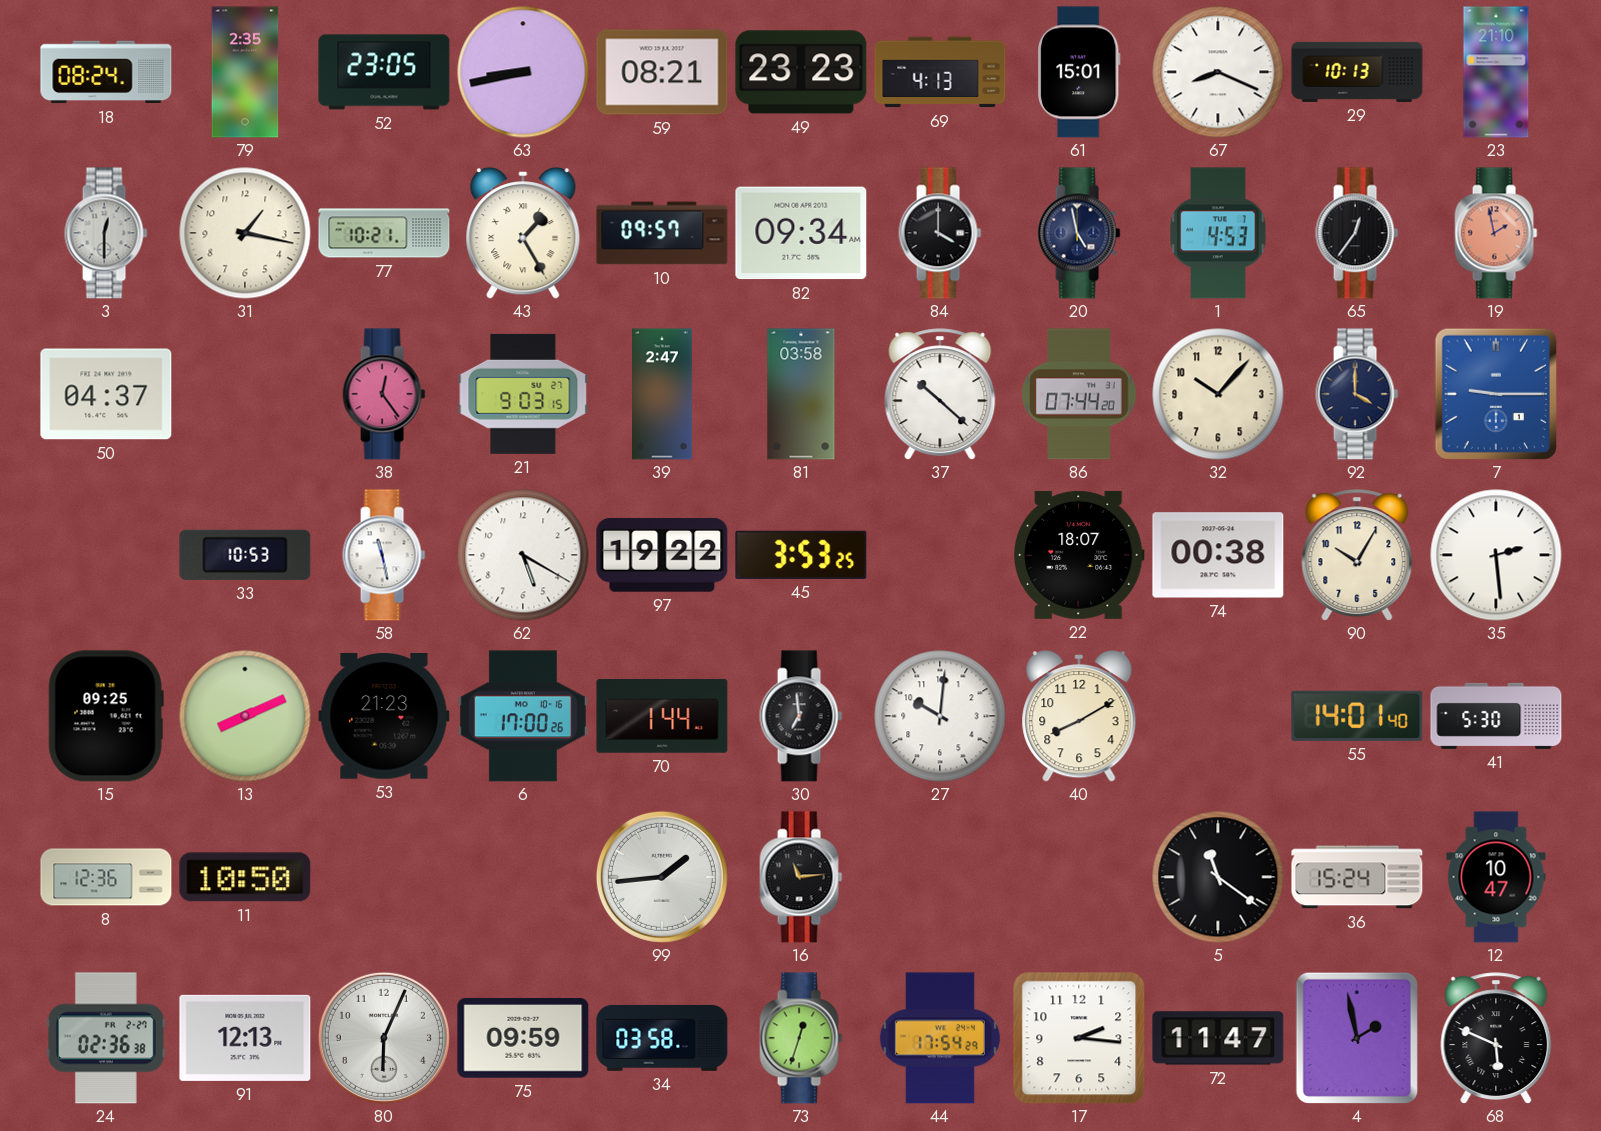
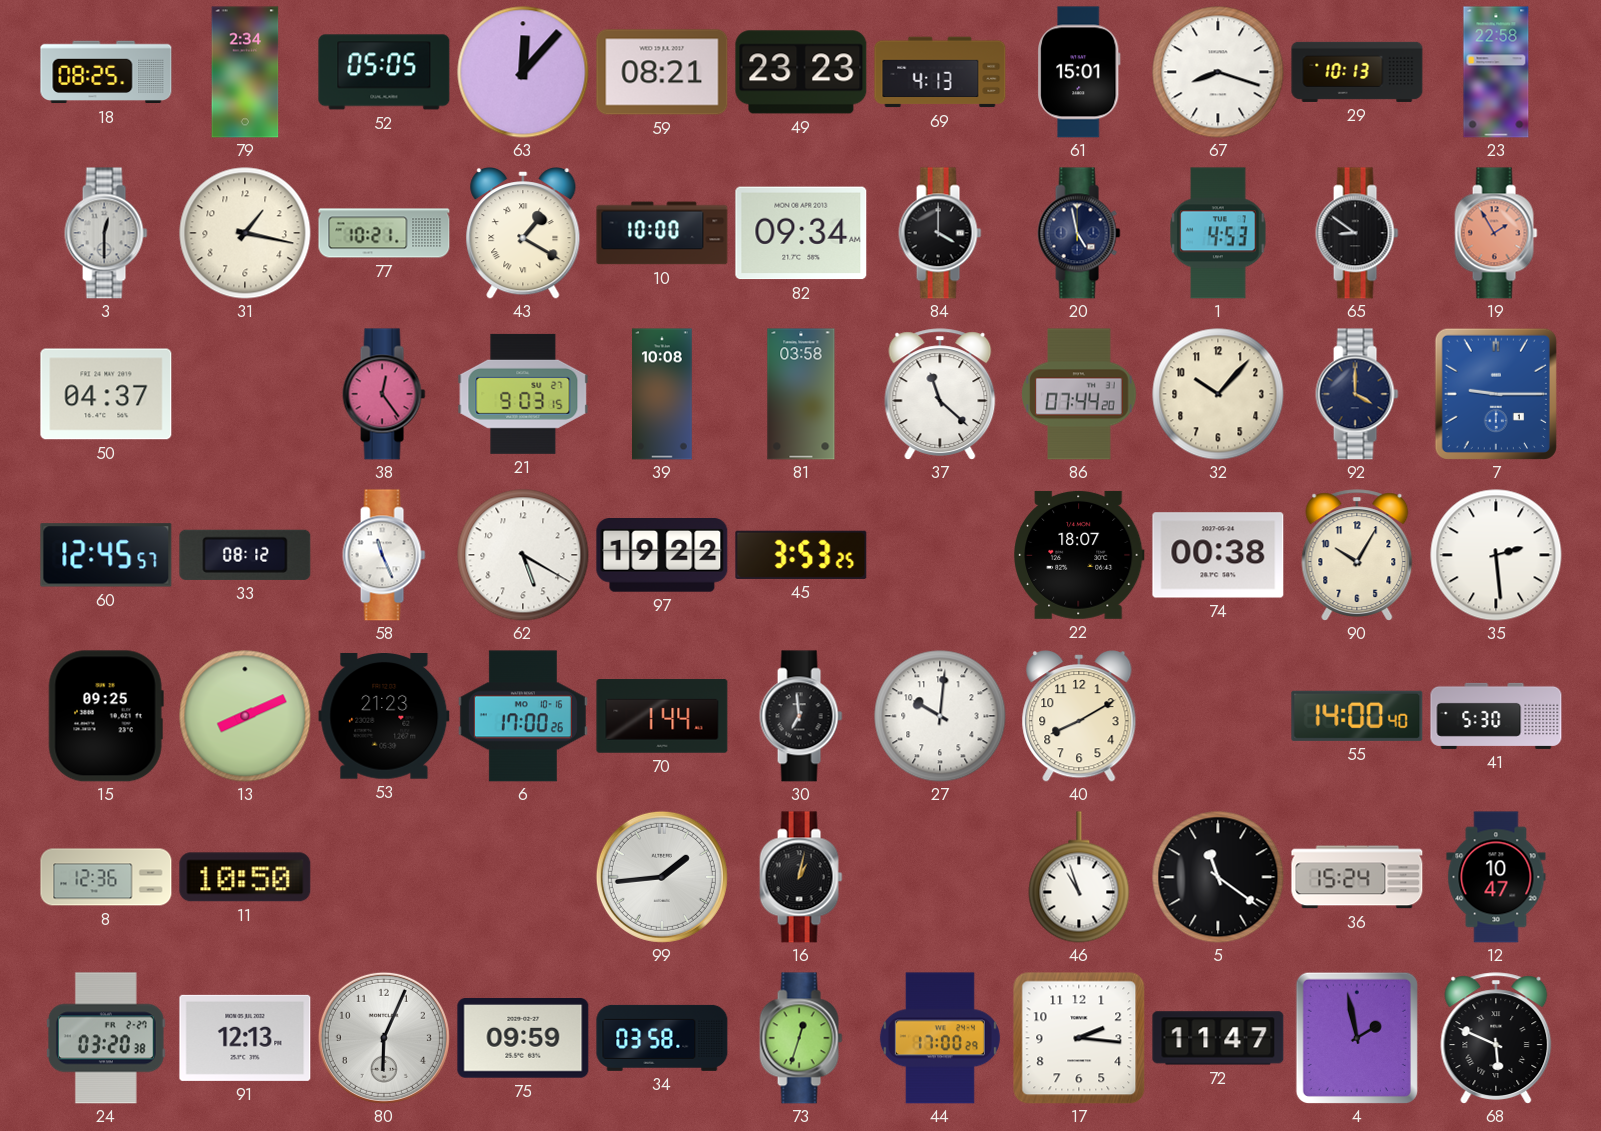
18: 08:24 -> 08:25 (106, 72)
79: 2:35 -> 2:34 (245, 72)
52: 23:05 -> 05:05 (384, 72)
63: 8:43 -> 12:07 (523, 72)
67: 8:19 -> 8:18 (1218, 72)
23: 21:10 -> 22:58 (1496, 72)
43: 1:25 -> 1:20 (523, 234)
10: 09:57 -> 10:00 (662, 233)
65: 12:36 -> 8:51 (1357, 233)
19: 1:58 -> 1:55 (1496, 233)
39: 2:47 -> 10:08 (663, 394)
37: 10:22 -> 11:22 (940, 394)
60: none -> 12:45 (106, 555)
33: 10:53 -> 08:12 (245, 555)
58: 11:28 -> 11:26 (384, 555)
55: 14:01 -> 14:00 (1357, 716)
16: 11:14 -> 1:02 (801, 877)
46: none -> 10:57 (1079, 877)
24: 02:36 -> 03:20 (106, 1038)
44: 17:54 -> 17:00 (940, 1038)
